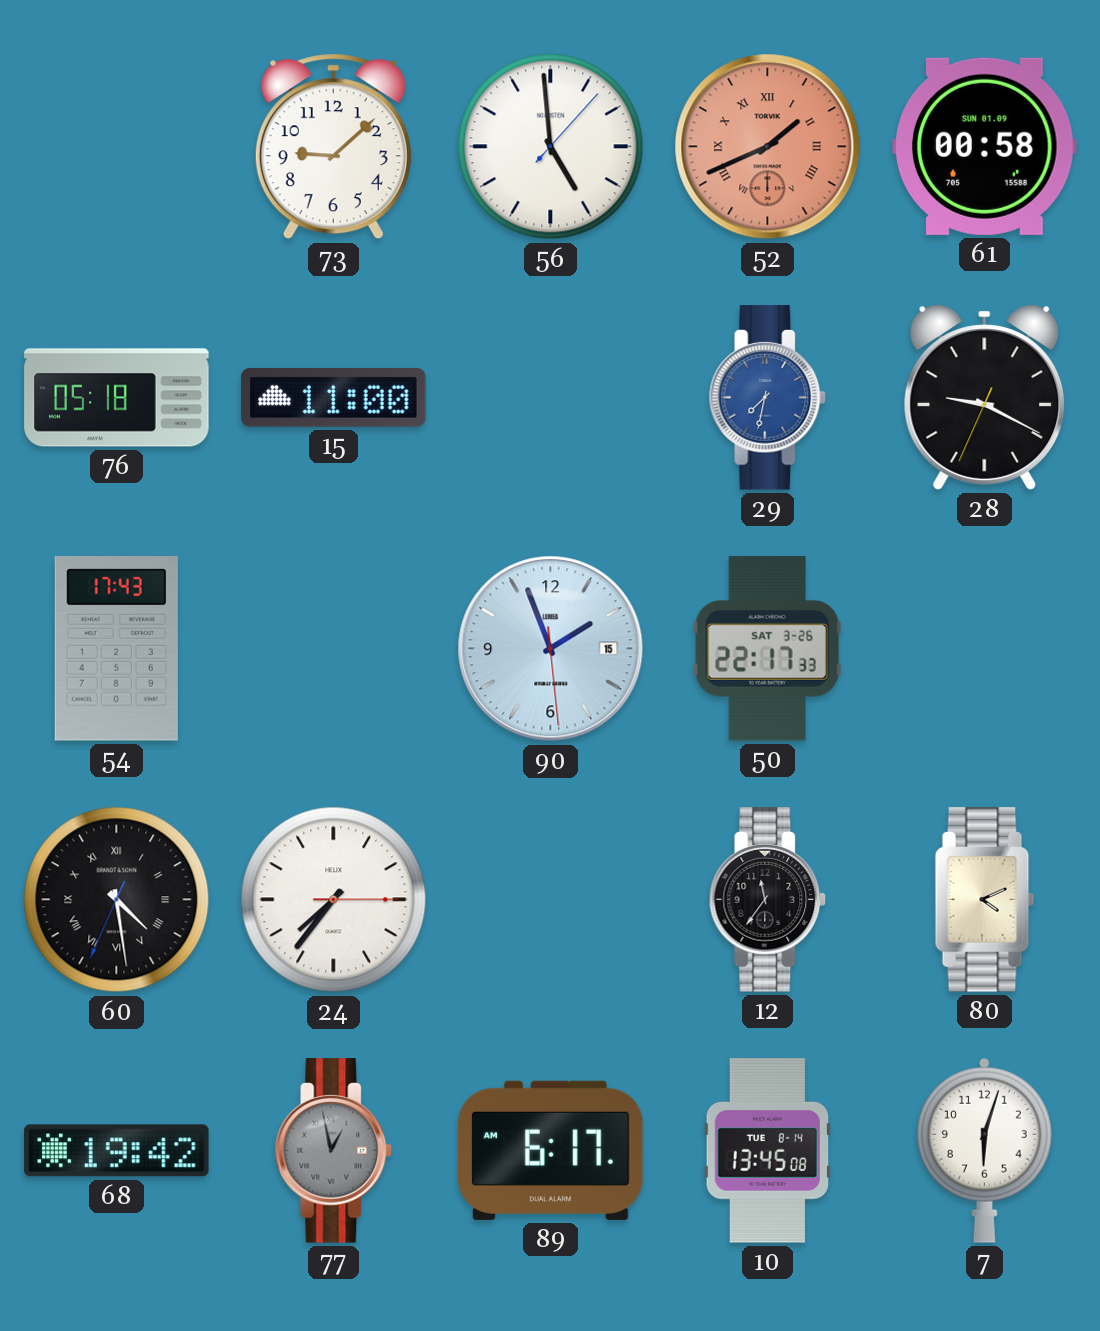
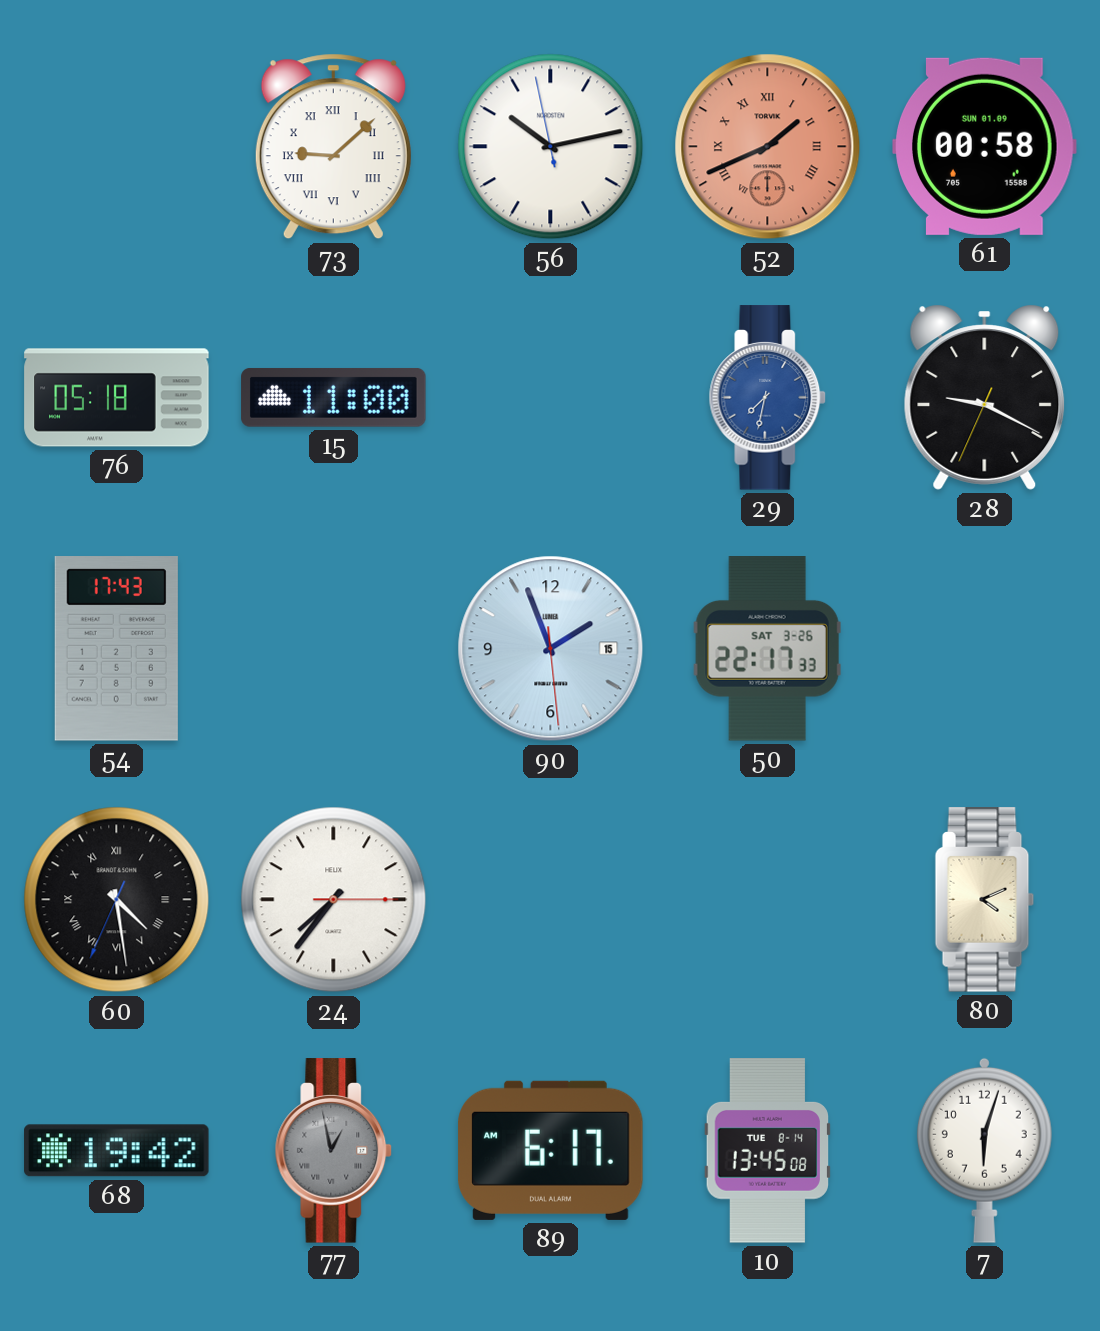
73 numerals: Arabic -> Roman (333, 147)
56: 4:59 -> 10:12 (551, 147)
12: 11:36 -> none (768, 900)
